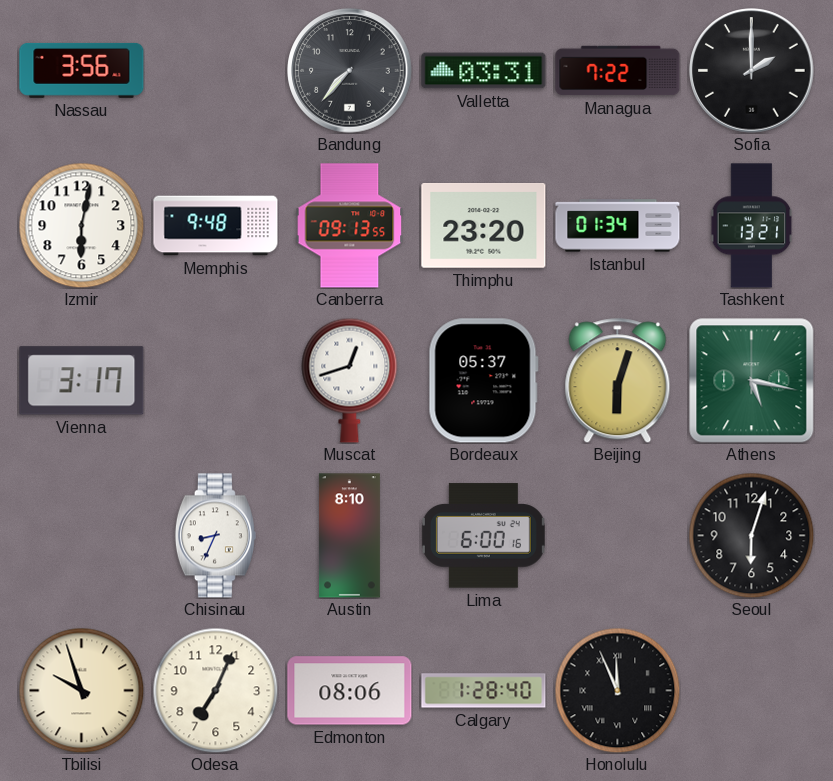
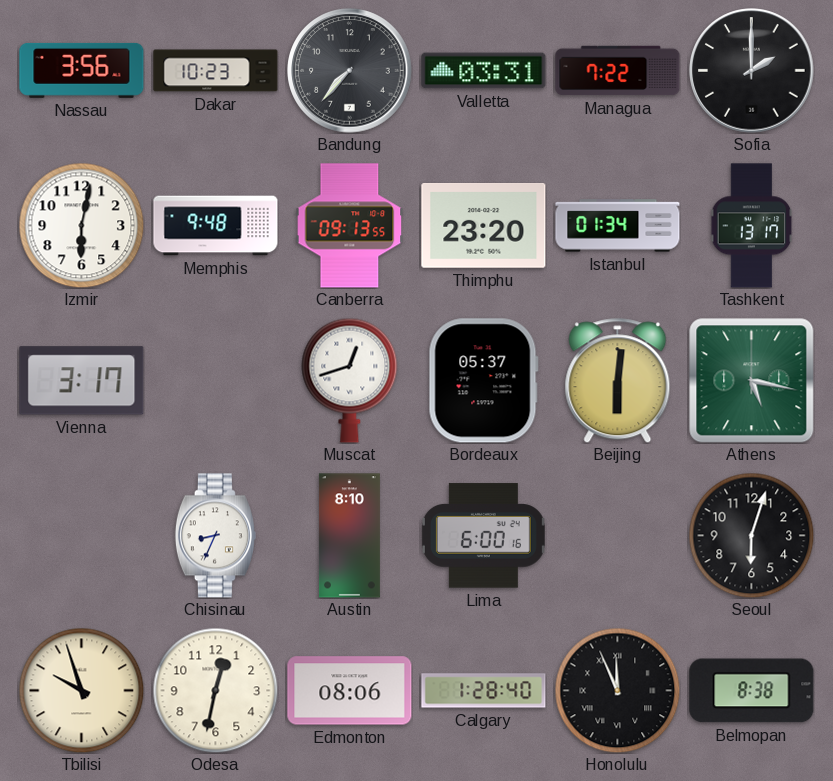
Dakar: none -> 10:23 (216, 71)
Tashkent: 13:21 -> 13:17 (752, 226)
Beijing: 6:03 -> 6:01 (618, 381)
Odesa: 7:04 -> 12:32 (215, 690)
Belmopan: none -> 8:38 (752, 691)
